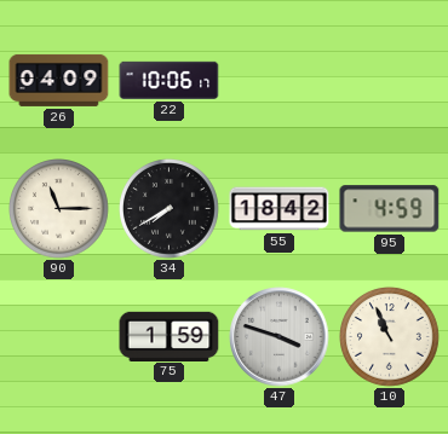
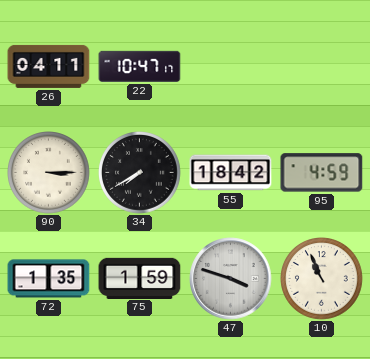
26: 04:09 -> 04:11 (49, 66)
22: 10:06 -> 10:47 (140, 66)
90: 11:15 -> 3:15 (49, 173)
72: none -> 1:35 (49, 279)
